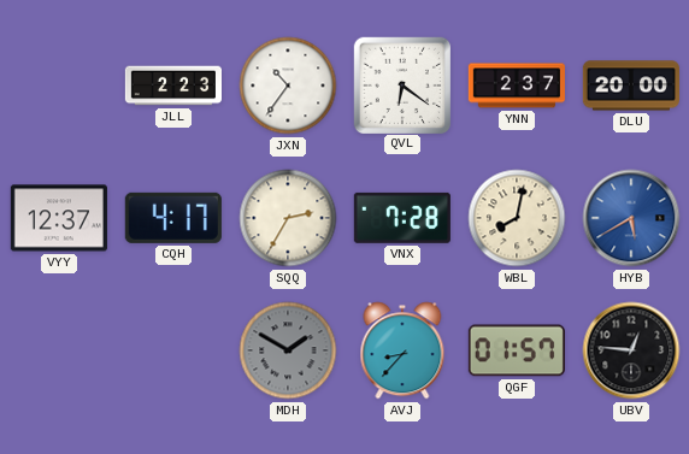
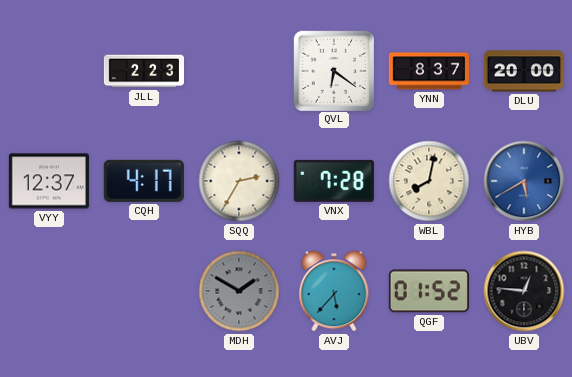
JXN: 10:36 -> none (288, 86)
YNN: 2:37 -> 8:37 (429, 71)
AVJ: 8:37 -> 5:37 (334, 291)
QGF: 01:57 -> 01:52 (429, 291)
